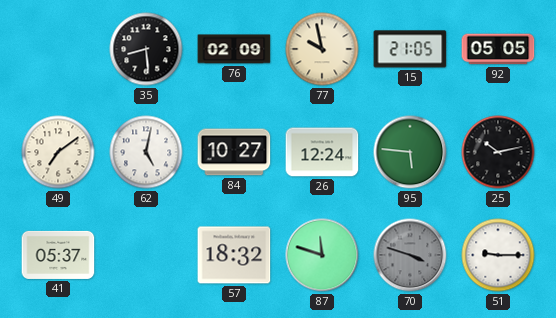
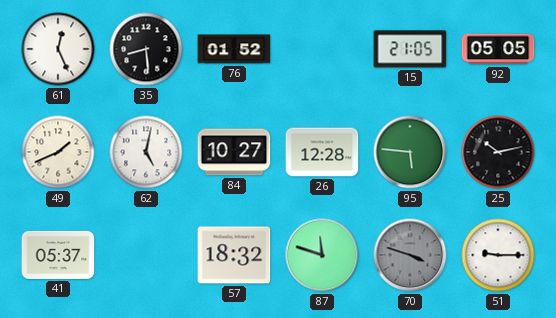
61: none -> 12:26 (58, 49)
76: 02:09 -> 01:52 (234, 49)
77: 9:58 -> none (322, 49)
49: 7:09 -> 1:41 (58, 152)
26: 12:24 -> 12:28 (322, 152)
